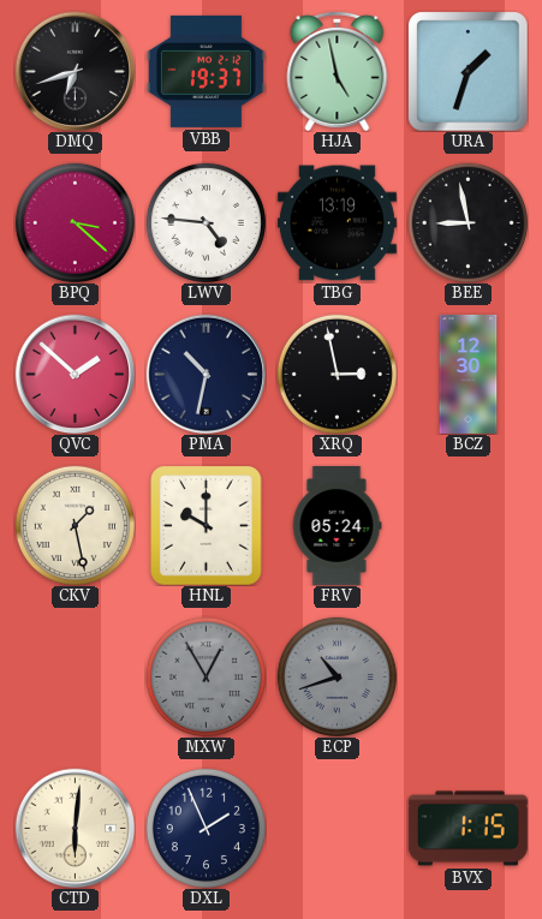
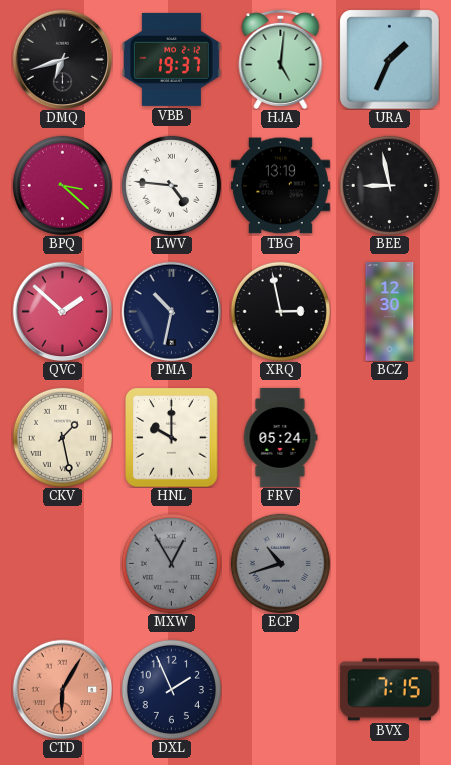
HJA: 4:58 -> 5:01 (281, 59)
URA: 1:33 -> 1:34 (389, 59)
CTD: 6:01 -> 6:05 (62, 689)
CTD dial: cream -> salmon (62, 689)
BVX: 1:15 -> 7:15 (389, 690)
